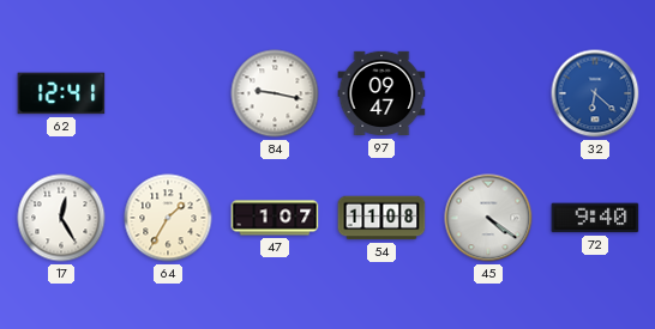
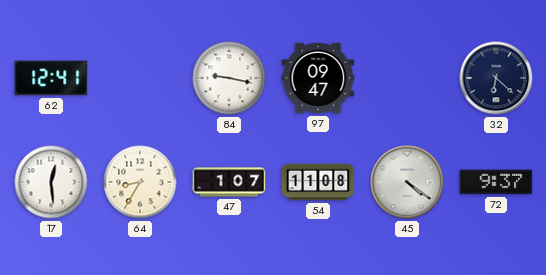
32 dial: blue -> navy (496, 78)
17: 12:25 -> 12:29 (51, 182)
64: 1:35 -> 8:35 (140, 182)
72: 9:40 -> 9:37 (496, 182)
